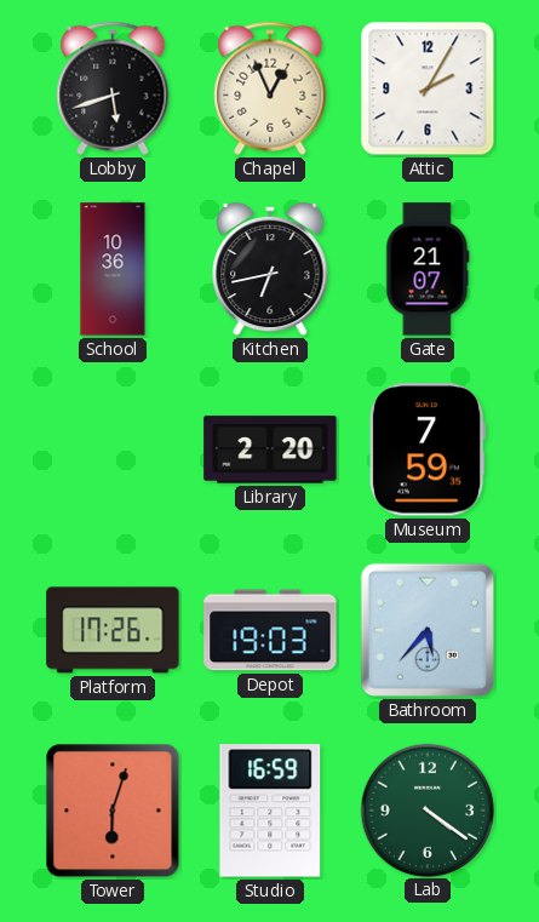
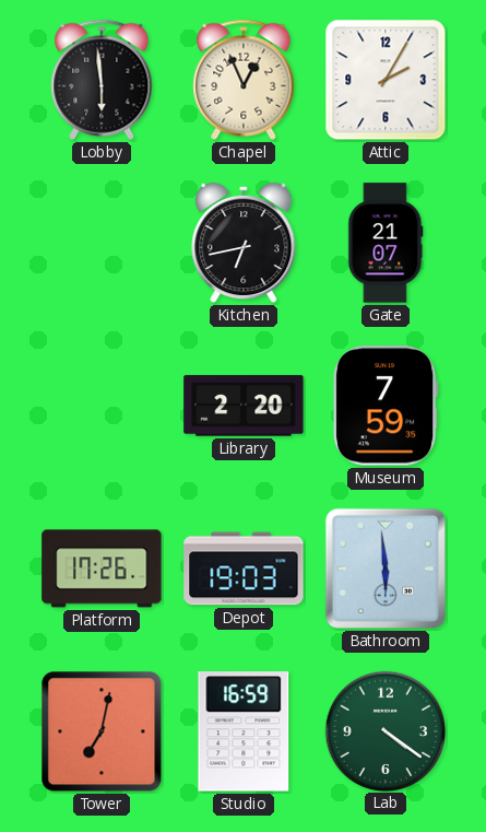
Lobby: 5:42 -> 5:59 (102, 80)
School: 10:36 -> none (113, 269)
Bathroom: 5:37 -> 5:59 (386, 569)
Tower: 6:03 -> 7:02 (102, 731)
